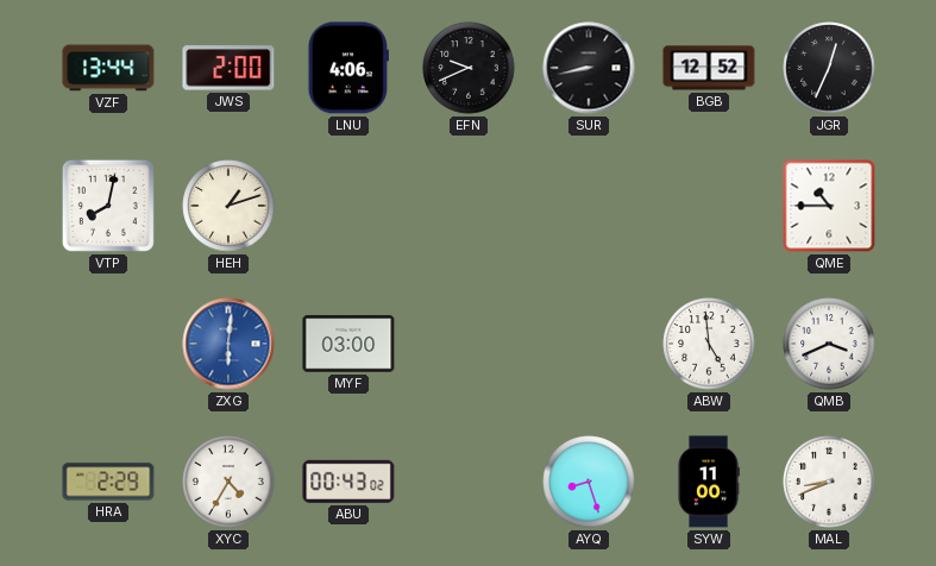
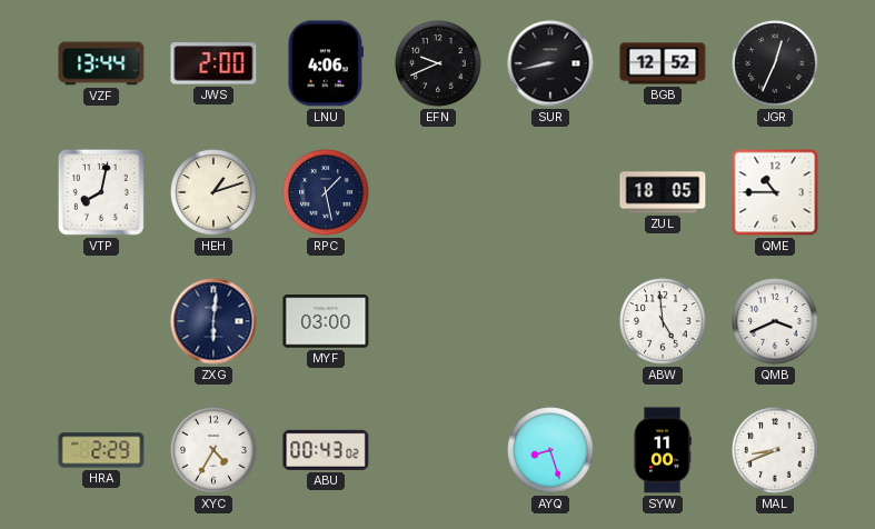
RPC: none -> 1:28 (326, 192)
ZUL: none -> 18:05 (663, 192)
ZXG dial: blue -> navy (213, 321)
